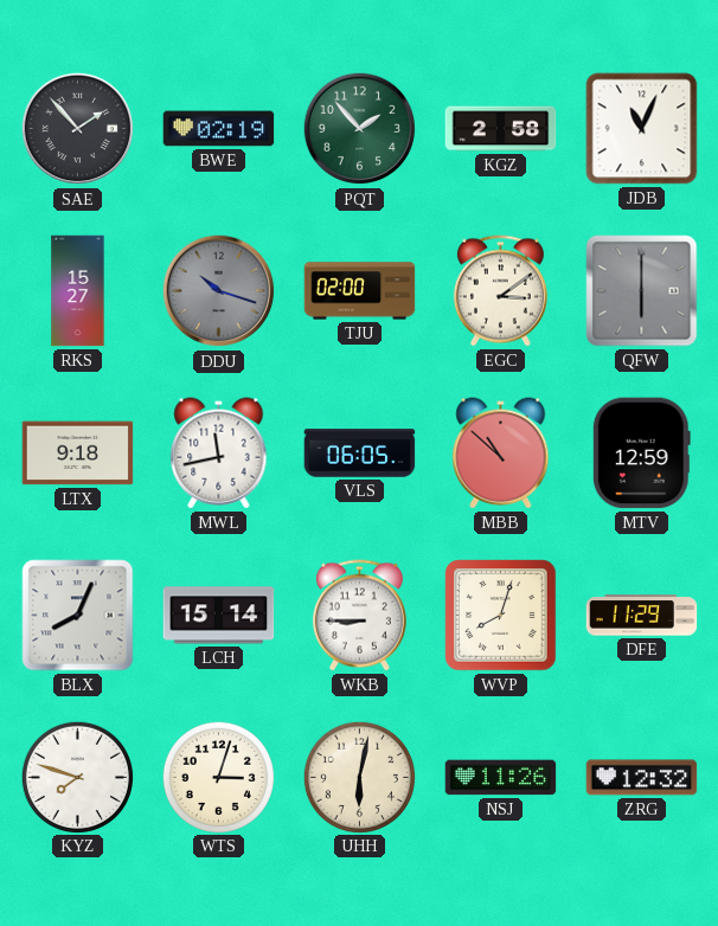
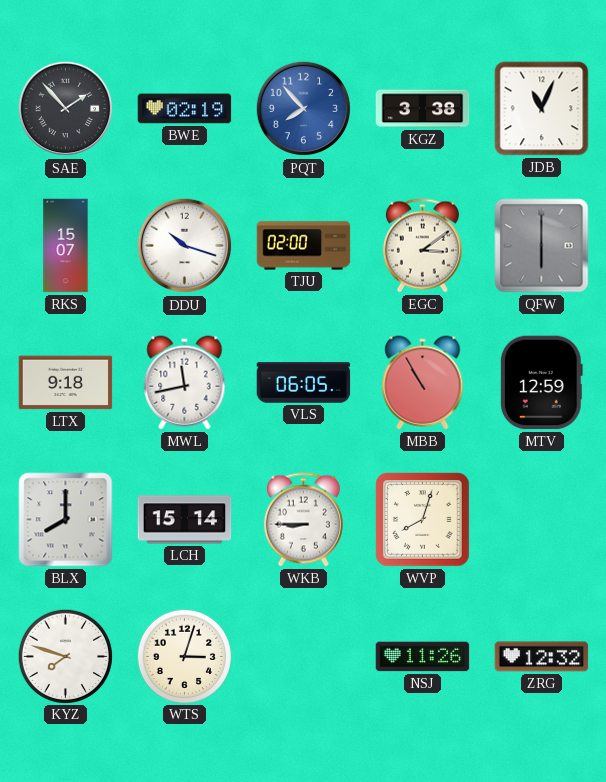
PQT: 1:53 -> 7:53 (304, 109)
PQT dial: green -> blue (304, 109)
KGZ: 2:58 -> 3:38 (423, 109)
RKS: 15:27 -> 15:07 (66, 246)
DDU dial: grey -> white (185, 246)
MBB: 10:52 -> 10:55 (423, 383)
BLX: 8:04 -> 8:00 (66, 520)
DFE: 11:29 -> none (642, 616)
UHH: 6:02 -> none (359, 777)
